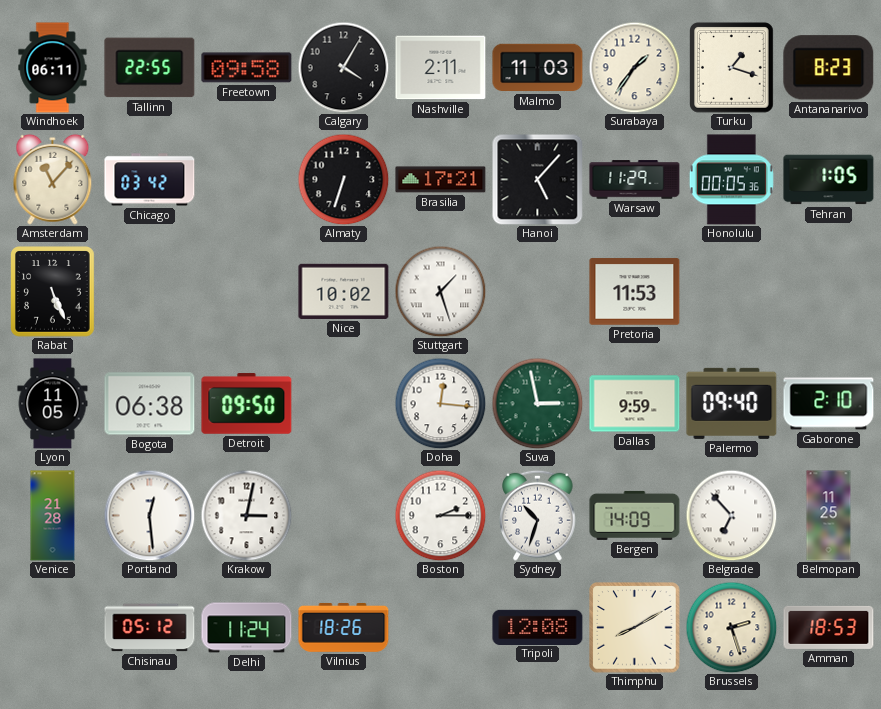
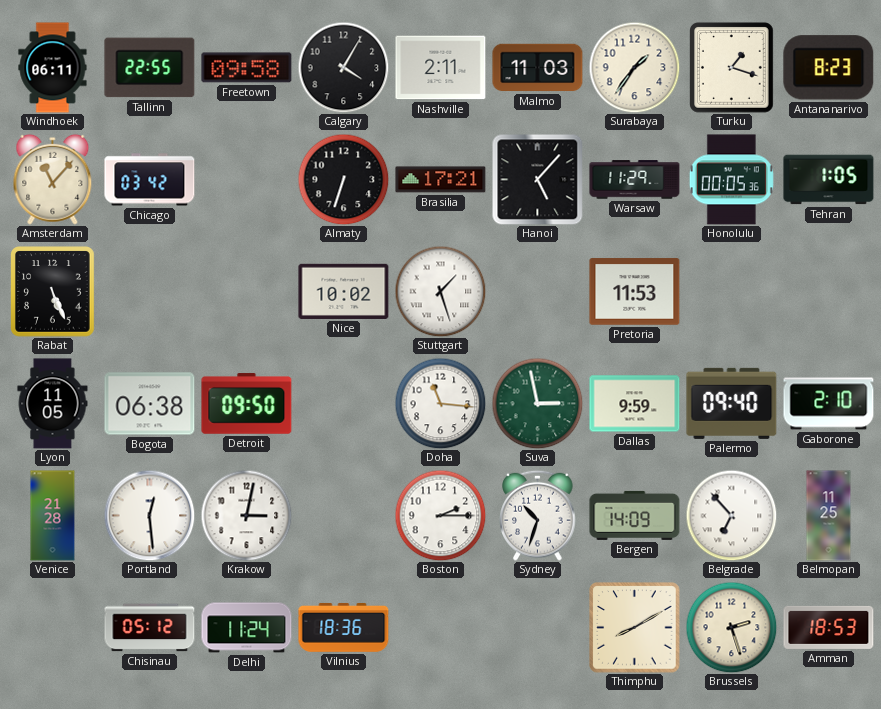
Doha: 12:16 -> 11:16 (440, 403)
Vilnius: 18:26 -> 18:36 (344, 627)
Tripoli: 12:08 -> none (538, 627)
